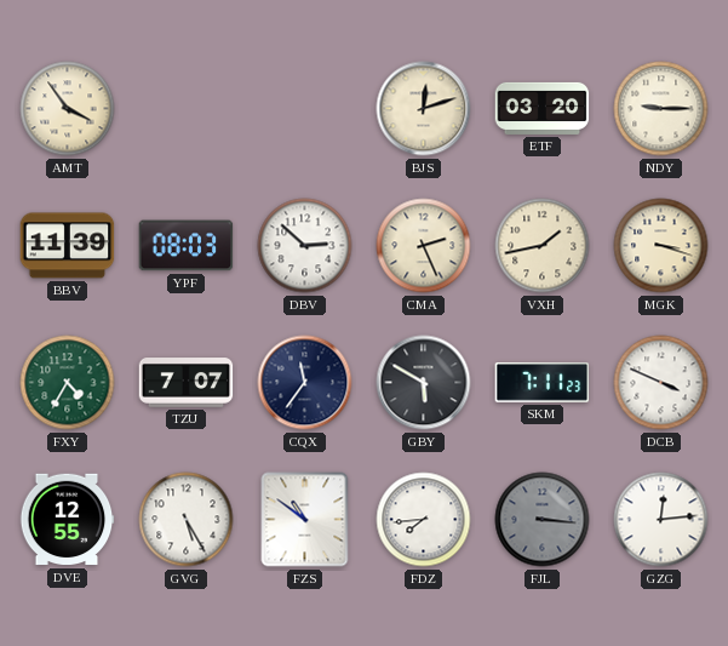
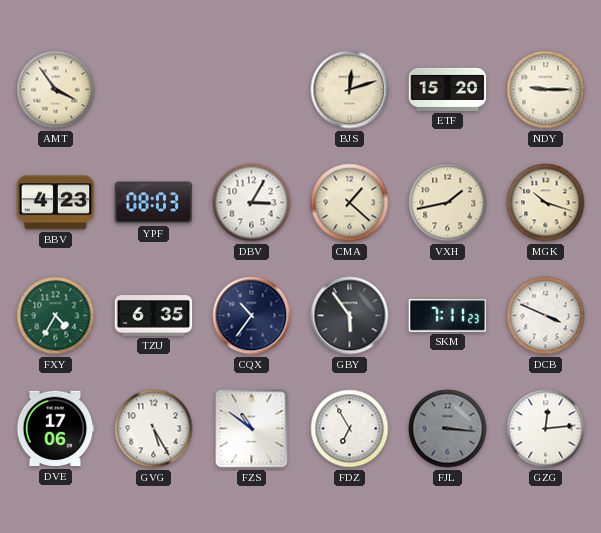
ETF: 03:20 -> 15:20 (448, 89)
BBV: 11:39 -> 4:23 (56, 203)
DBV: 2:52 -> 3:05 (252, 203)
CMA: 2:26 -> 1:22 (350, 203)
MGK: 3:18 -> 10:18 (546, 203)
TZU: 7:07 -> 6:35 (154, 316)
CQX: 11:36 -> 10:36 (252, 316)
GBY: 5:50 -> 5:54 (350, 316)
DVE: 12:55 -> 17:06 (55, 429)
FDZ: 7:44 -> 6:55 (350, 429)
